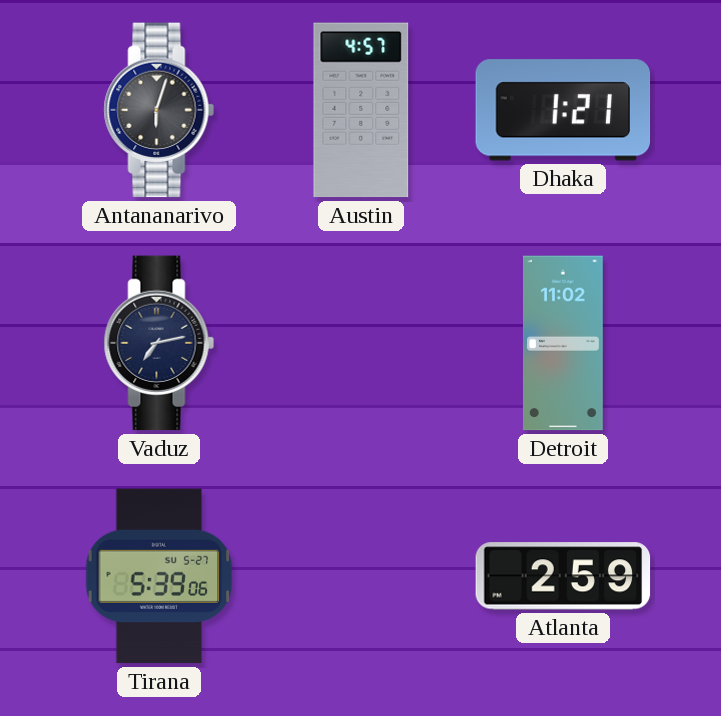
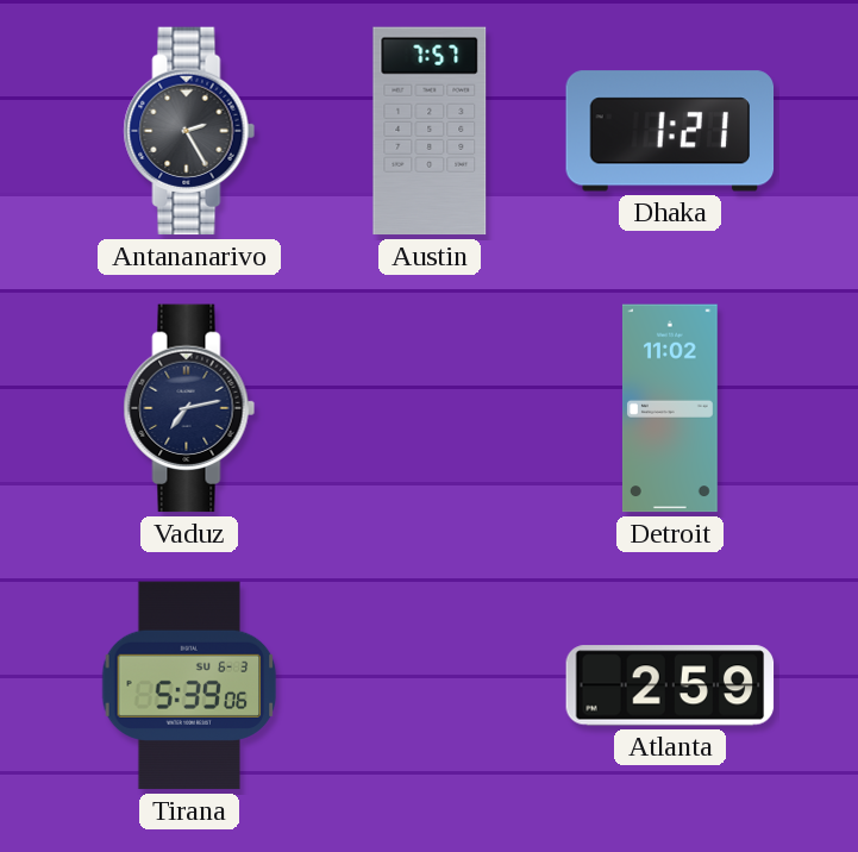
Antananarivo: 6:03 -> 2:25 (189, 131)
Austin: 4:57 -> 7:57 (430, 131)
Tirana date: SU 5-27 -> SU 6-3 (189, 685)
